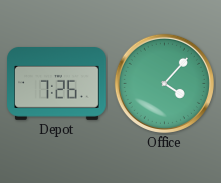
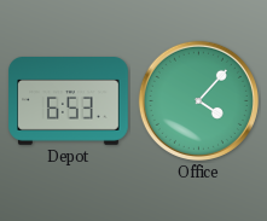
Depot: 7:26 -> 6:53 (69, 101)
